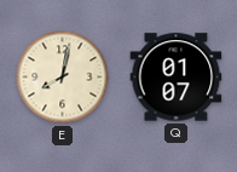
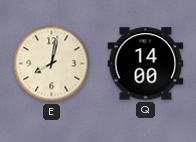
Q: 01:07 -> 14:00 (146, 64)
